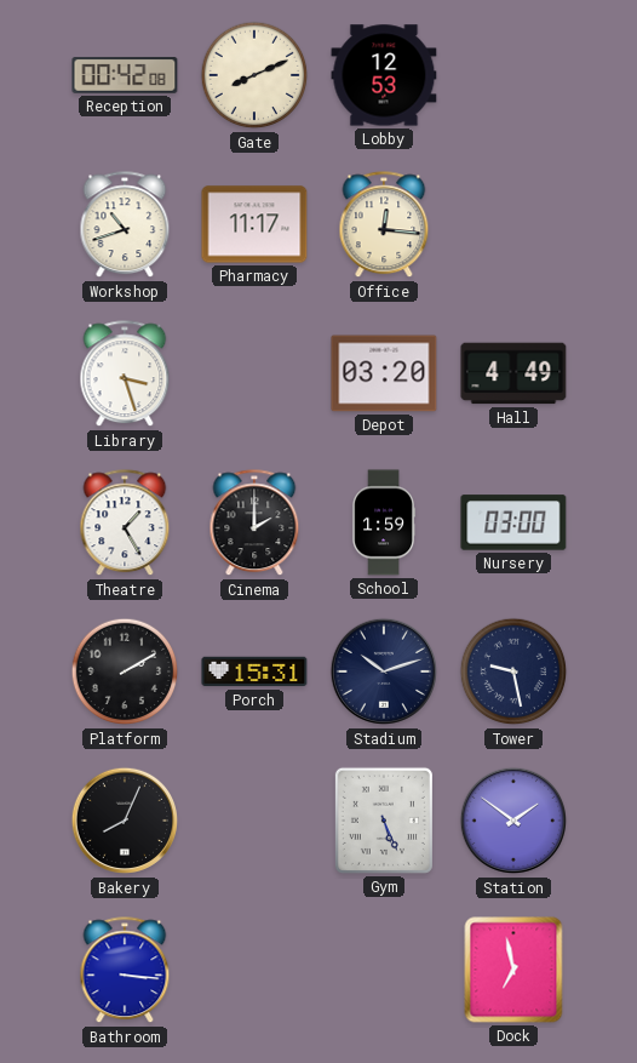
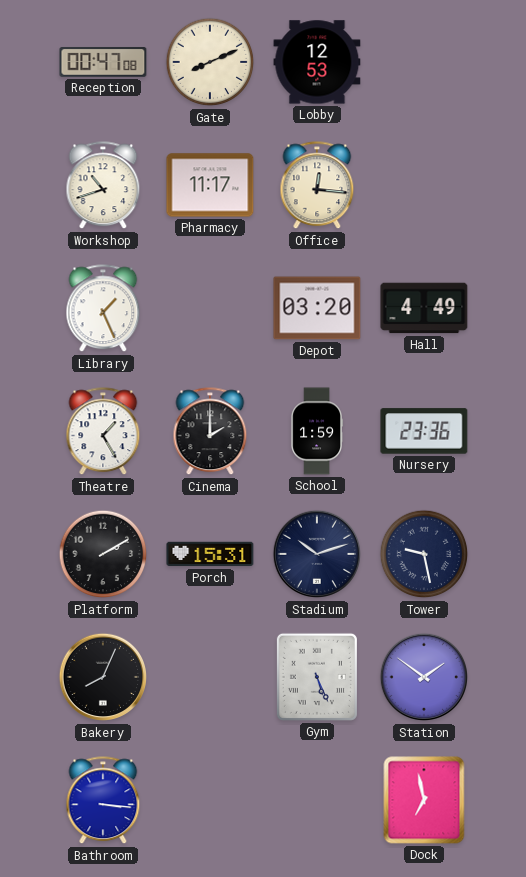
Reception: 00:42 -> 00:47 (103, 62)
Library: 3:27 -> 1:26 (103, 309)
Nursery: 03:00 -> 23:36 (424, 431)
